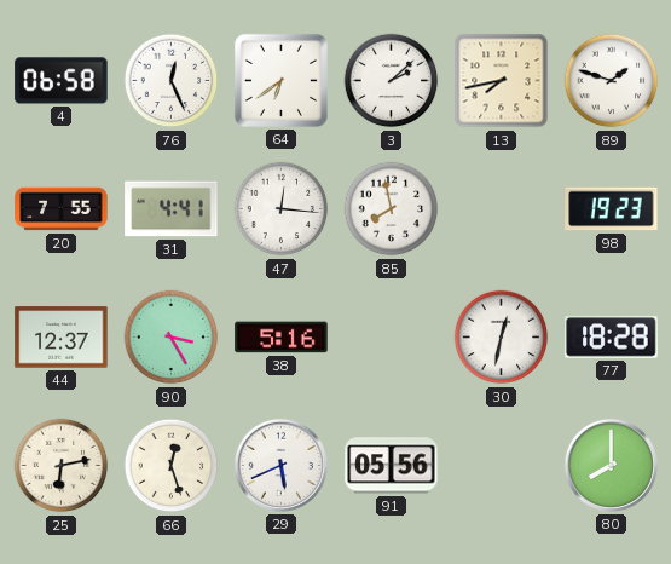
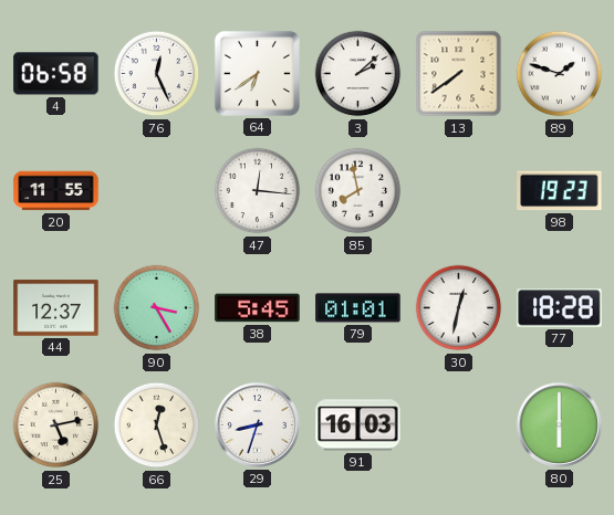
13: 7:43 -> 7:39 (459, 74)
20: 7:55 -> 11:55 (56, 191)
31: 4:41 -> none (172, 209)
38: 5:16 -> 5:45 (258, 308)
79: none -> 01:01 (358, 308)
25: 6:13 -> 5:13 (56, 425)
29: 5:41 -> 8:33 (257, 424)
91: 05:56 -> 16:03 (358, 425)
80: 8:00 -> 6:00 (559, 424)
